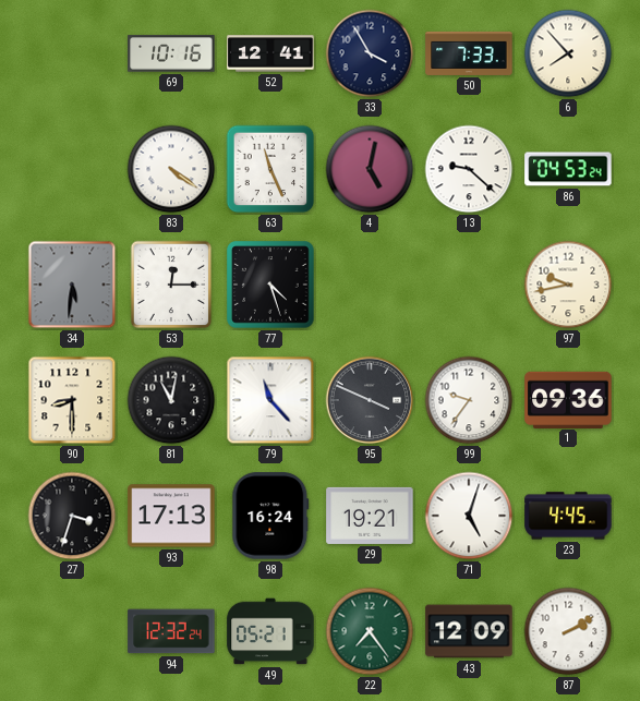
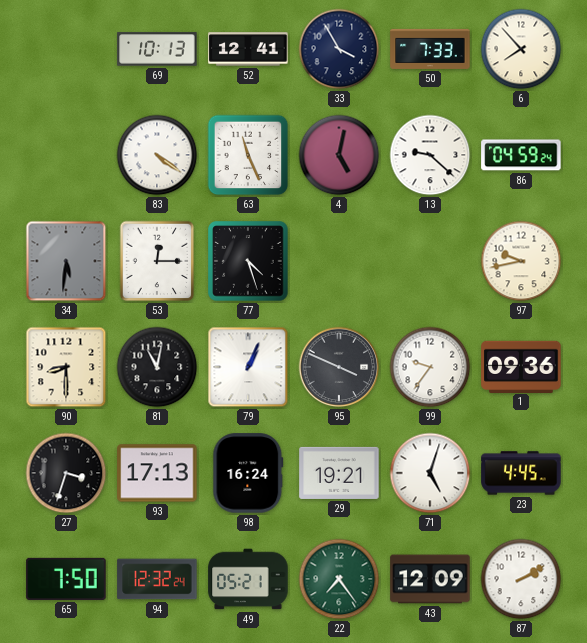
69: 10:16 -> 10:13 (157, 49)
86: 04:53 -> 04:59 (521, 155)
79: 11:23 -> 1:04 (248, 367)
65: none -> 7:50 (66, 579)
